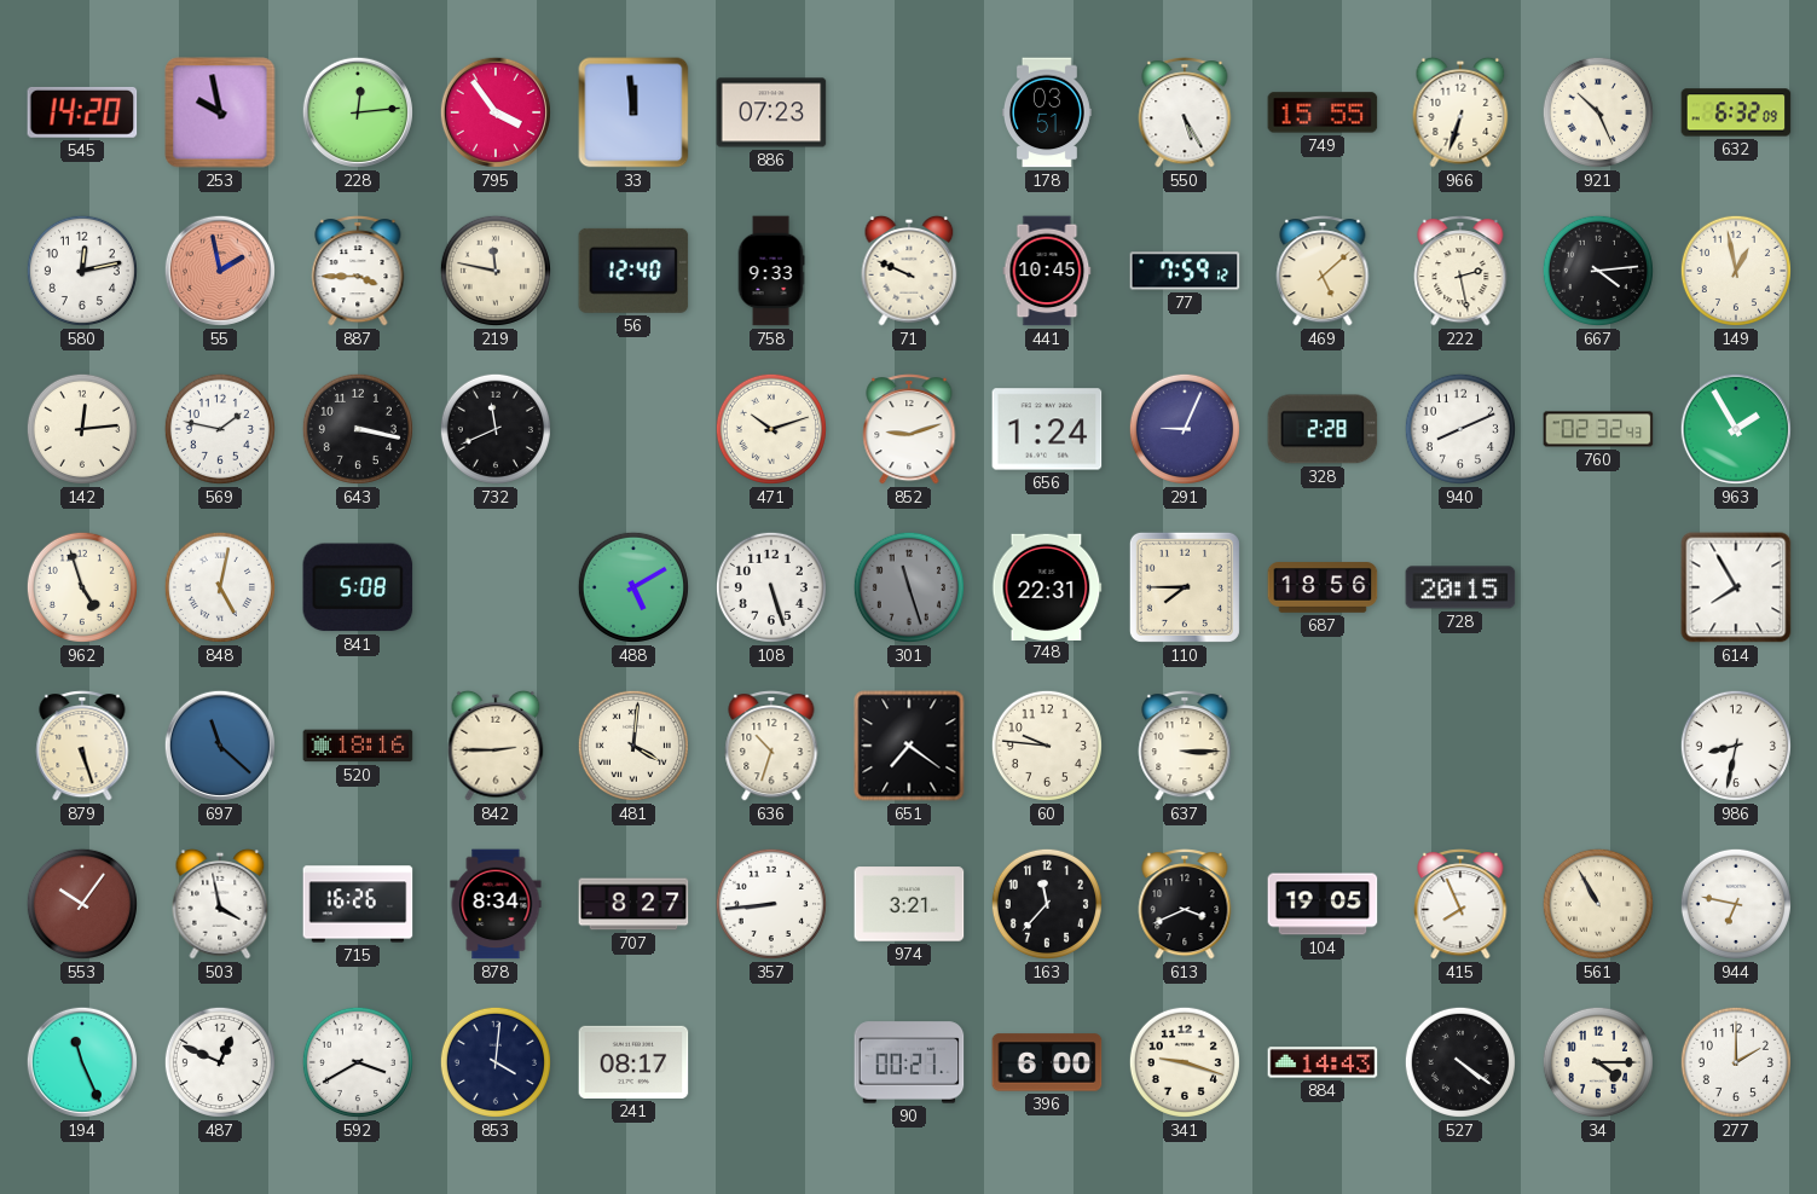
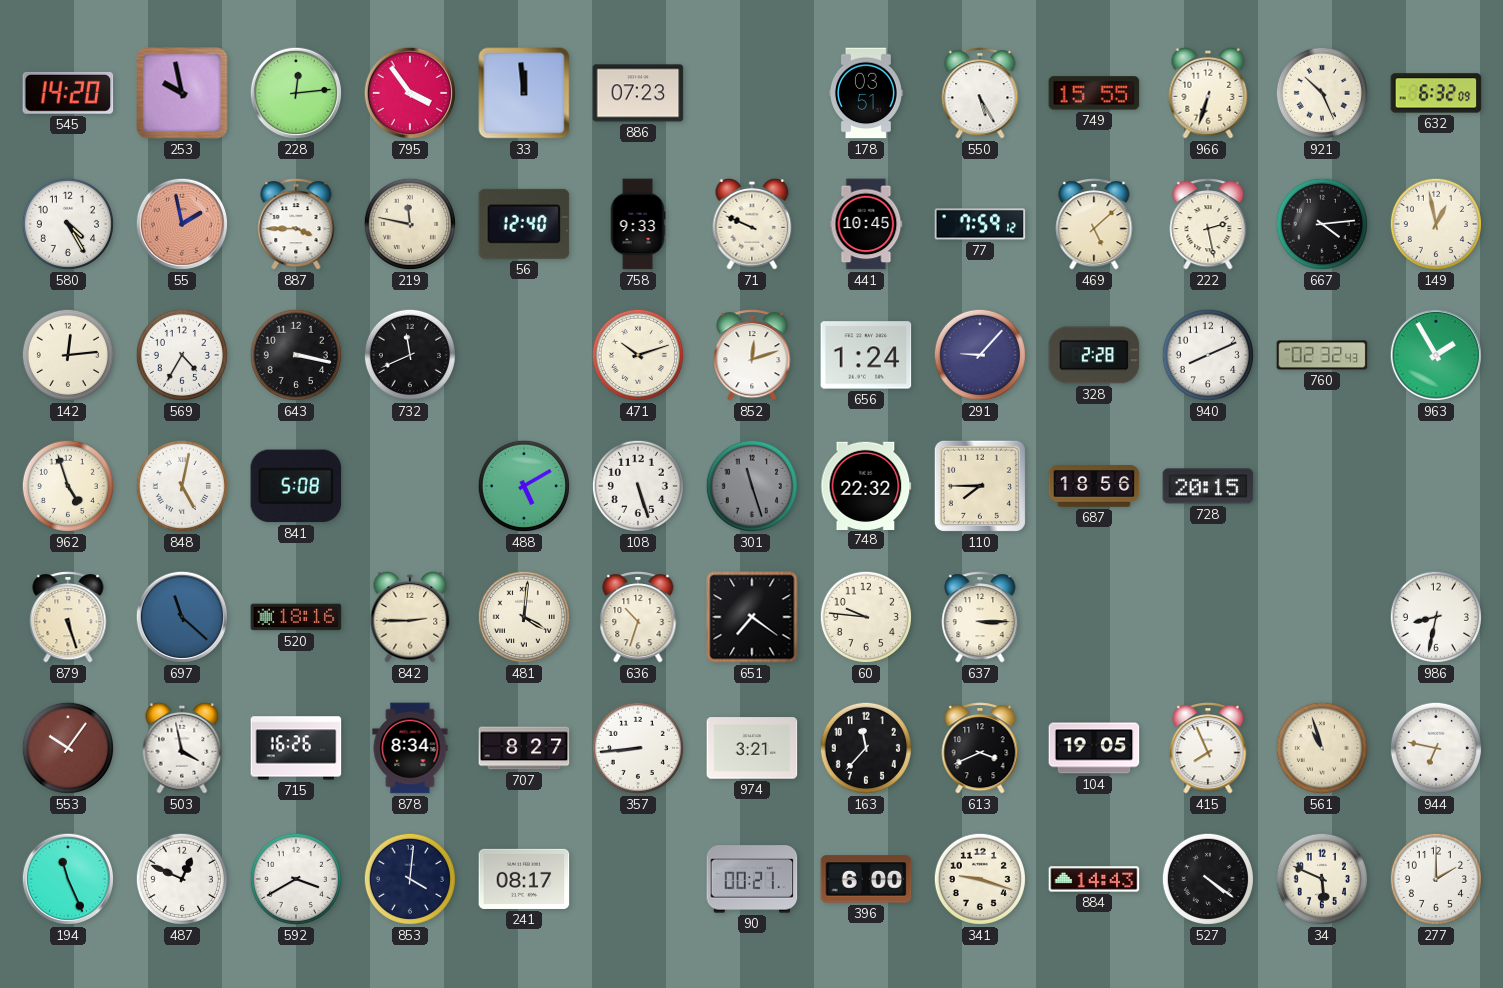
580: 12:13 -> 4:25 (68, 224)
569: 1:47 -> 4:35 (182, 355)
852: 9:12 -> 12:12 (752, 355)
291: 9:04 -> 9:07 (980, 355)
748: 22:31 -> 22:32 (866, 485)
614: 7:55 -> none (1736, 587)
561: 10:55 -> 10:57 (1322, 748)
34: 4:15 -> 5:49 (1322, 879)
